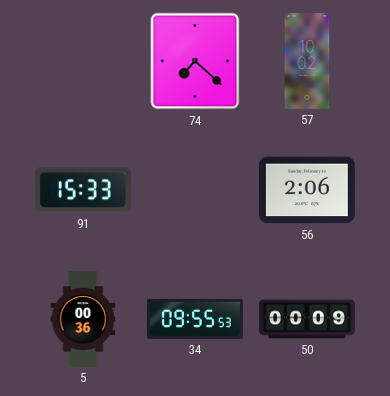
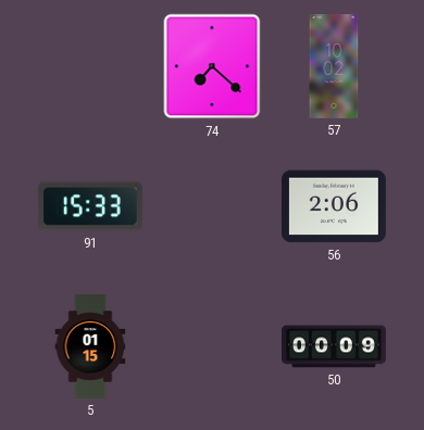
5: 00:36 -> 01:15 (90, 347)
34: 09:55 -> none (195, 319)
